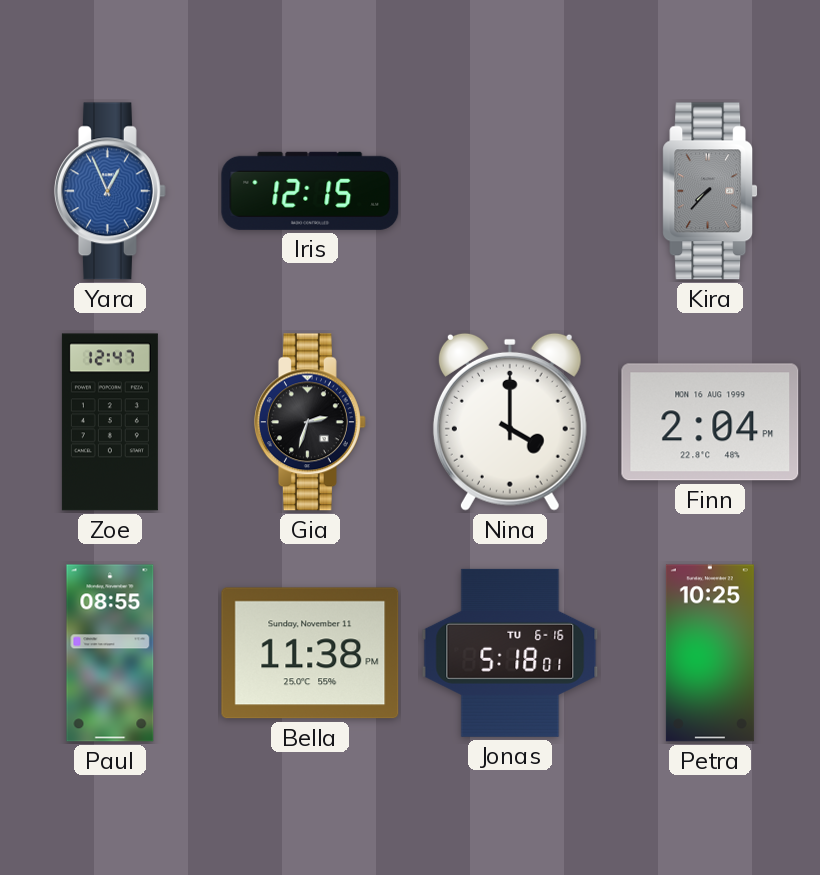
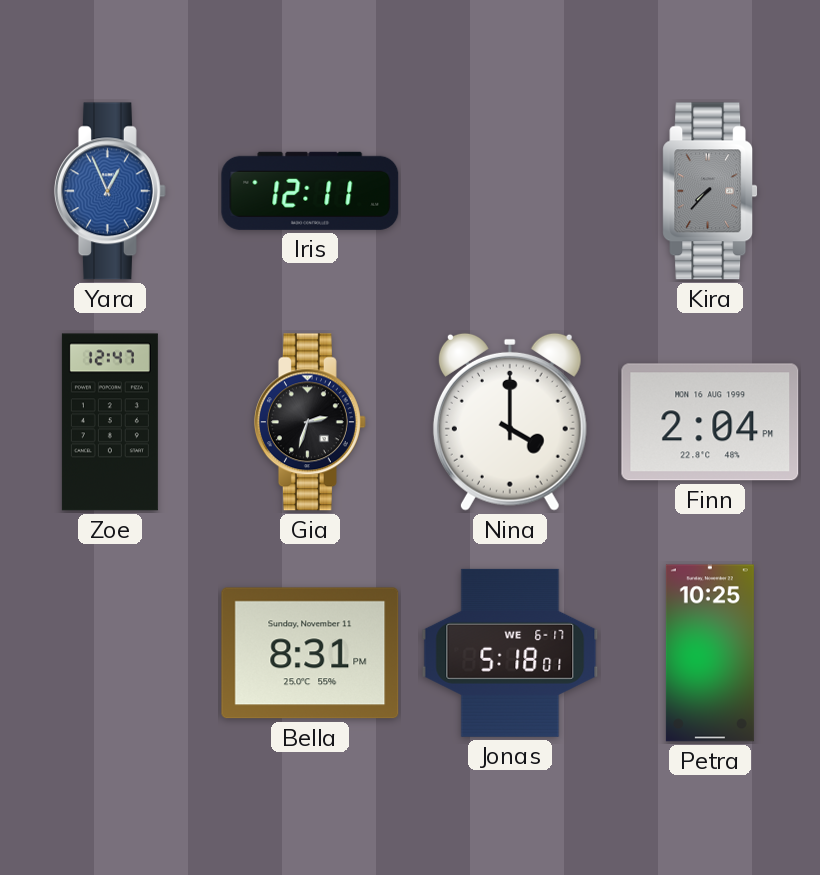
Iris: 12:15 -> 12:11 (310, 191)
Paul: 08:55 -> none (110, 653)
Bella: 11:38 -> 8:31 (310, 653)
Jonas date: TU 6-16 -> WE 6-17 (510, 653)
